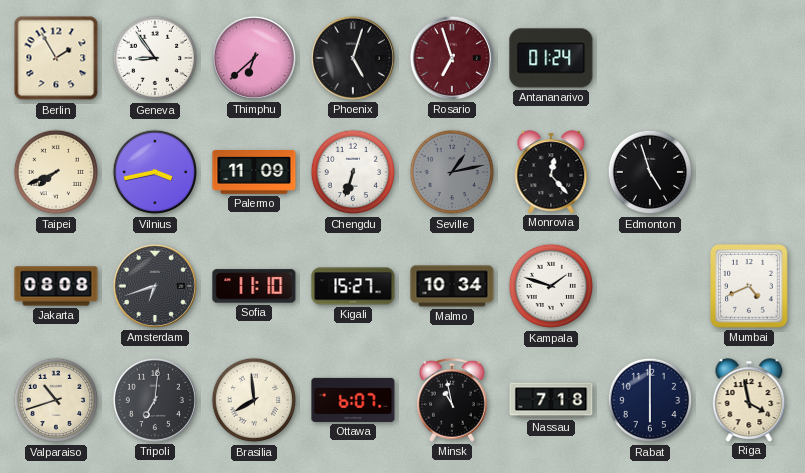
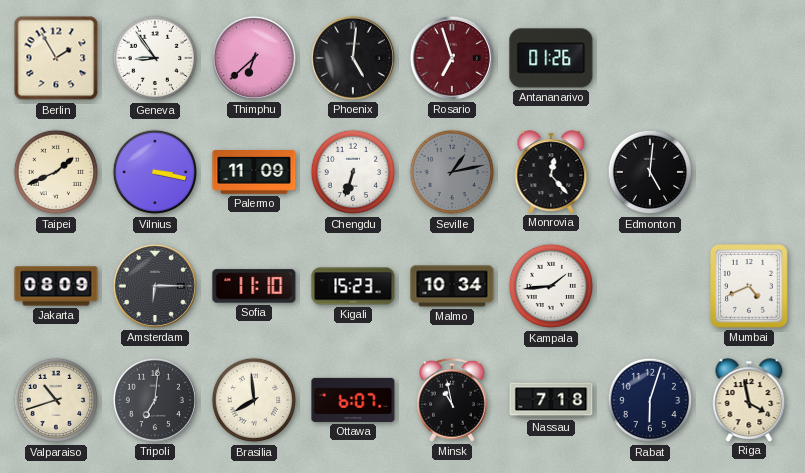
Phoenix: 5:03 -> 5:01 (353, 58)
Antananarivo: 01:24 -> 01:26 (551, 58)
Taipei: 7:41 -> 1:41 (56, 172)
Vilnius: 3:43 -> 3:17 (155, 172)
Edmonton: 4:57 -> 5:01 (650, 172)
Jakarta: 08:08 -> 08:09 (56, 286)
Amsterdam: 6:42 -> 6:15 (155, 286)
Kigali: 15:27 -> 15:23 (353, 286)
Kampala: 1:48 -> 1:44 (551, 286)
Rabat: 6:00 -> 6:03 (650, 400)
